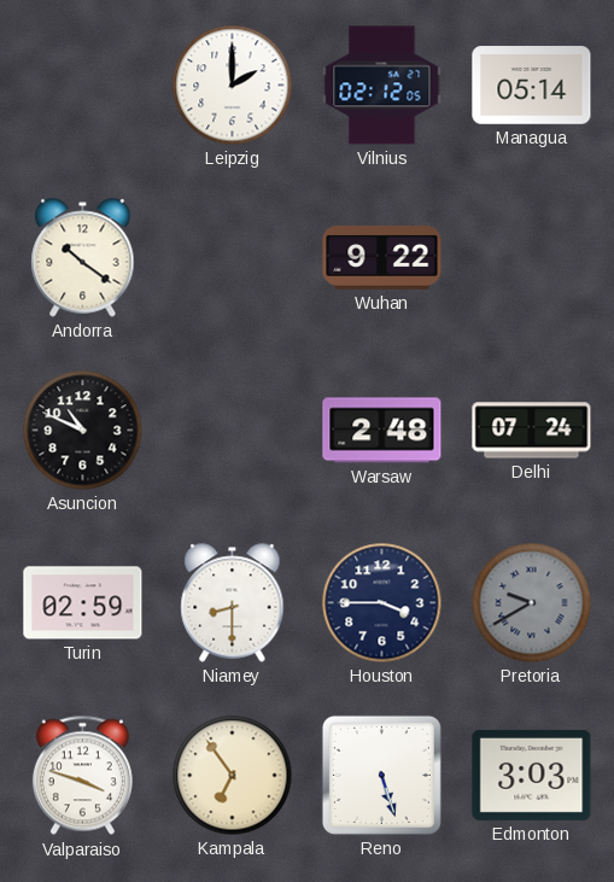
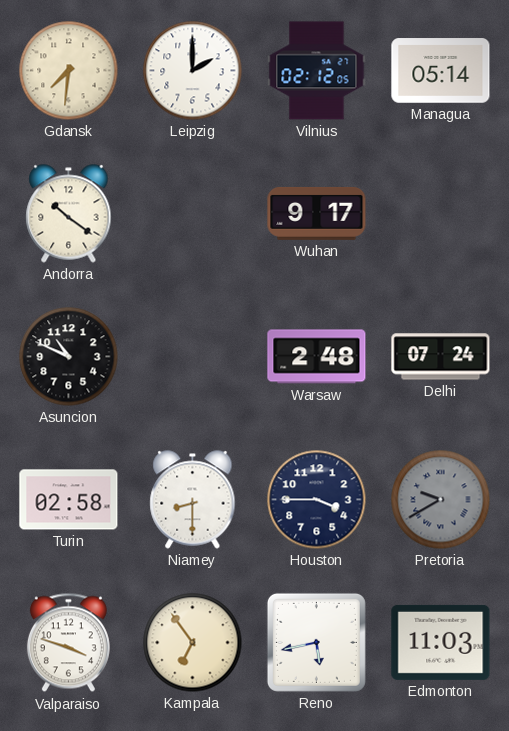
Gdansk: none -> 7:31 (69, 71)
Wuhan: 9:22 -> 9:17 (317, 213)
Turin: 02:59 -> 02:58 (69, 500)
Reno: 5:27 -> 5:43 (316, 642)
Edmonton: 3:03 -> 11:03 (441, 642)
